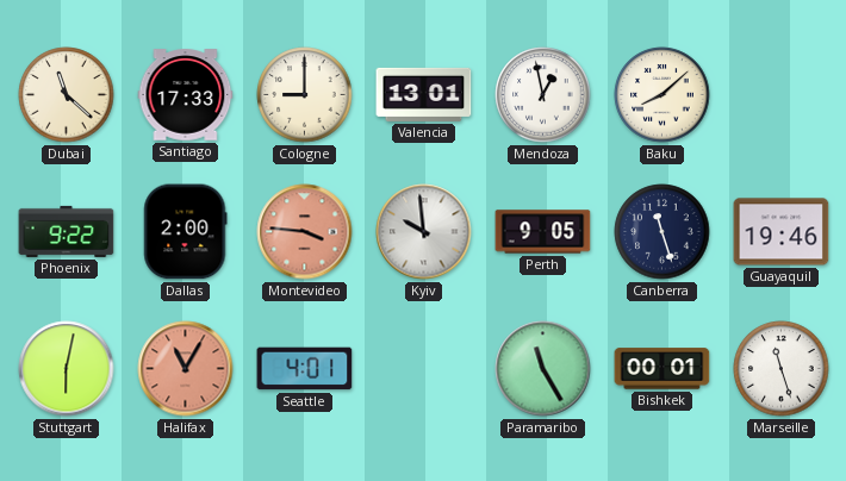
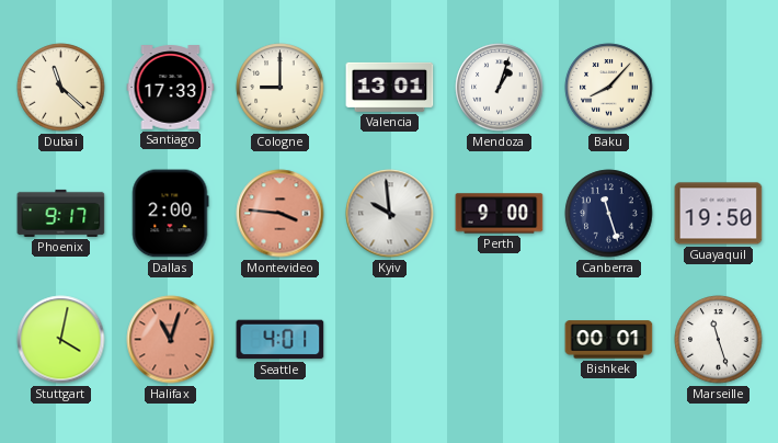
Mendoza: 12:58 -> 1:03 (500, 88)
Baku: 8:08 -> 8:07 (609, 88)
Phoenix: 9:22 -> 9:17 (61, 213)
Perth: 9:05 -> 9:00 (500, 214)
Guayaquil: 19:46 -> 19:50 (719, 214)
Stuttgart: 6:02 -> 4:02 (61, 340)
Halifax: 11:05 -> 11:03 (171, 340)
Paramaribo: 11:25 -> none (543, 369)
